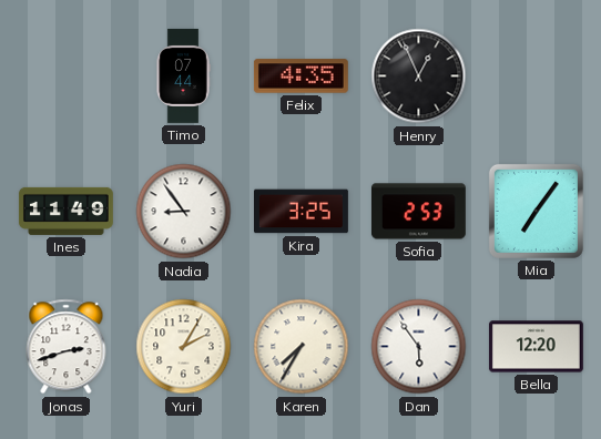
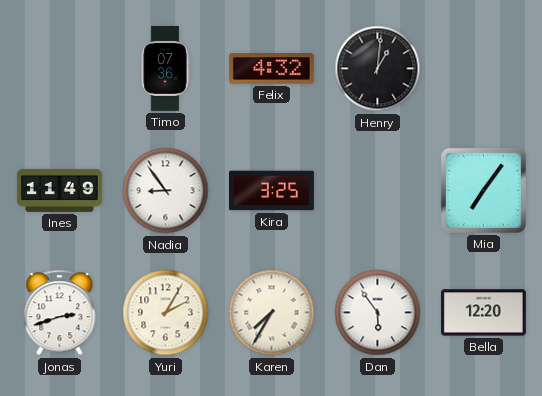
Timo: 07:44 -> 07:36 (165, 68)
Felix: 4:35 -> 4:32 (271, 69)
Henry: 12:56 -> 1:01 (378, 69)
Sofia: 2:53 -> none (418, 212)
